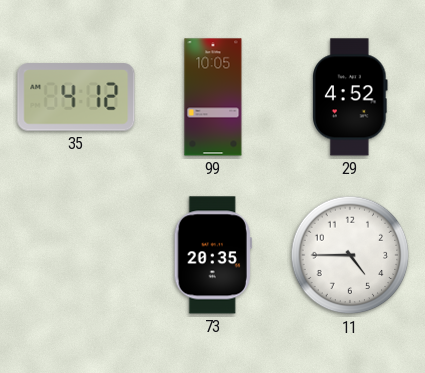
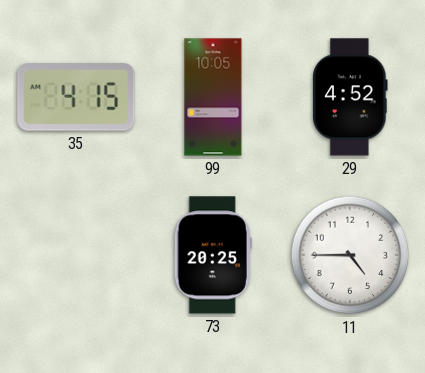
35: 4:12 -> 4:15 (76, 97)
73: 20:35 -> 20:25 (213, 255)
